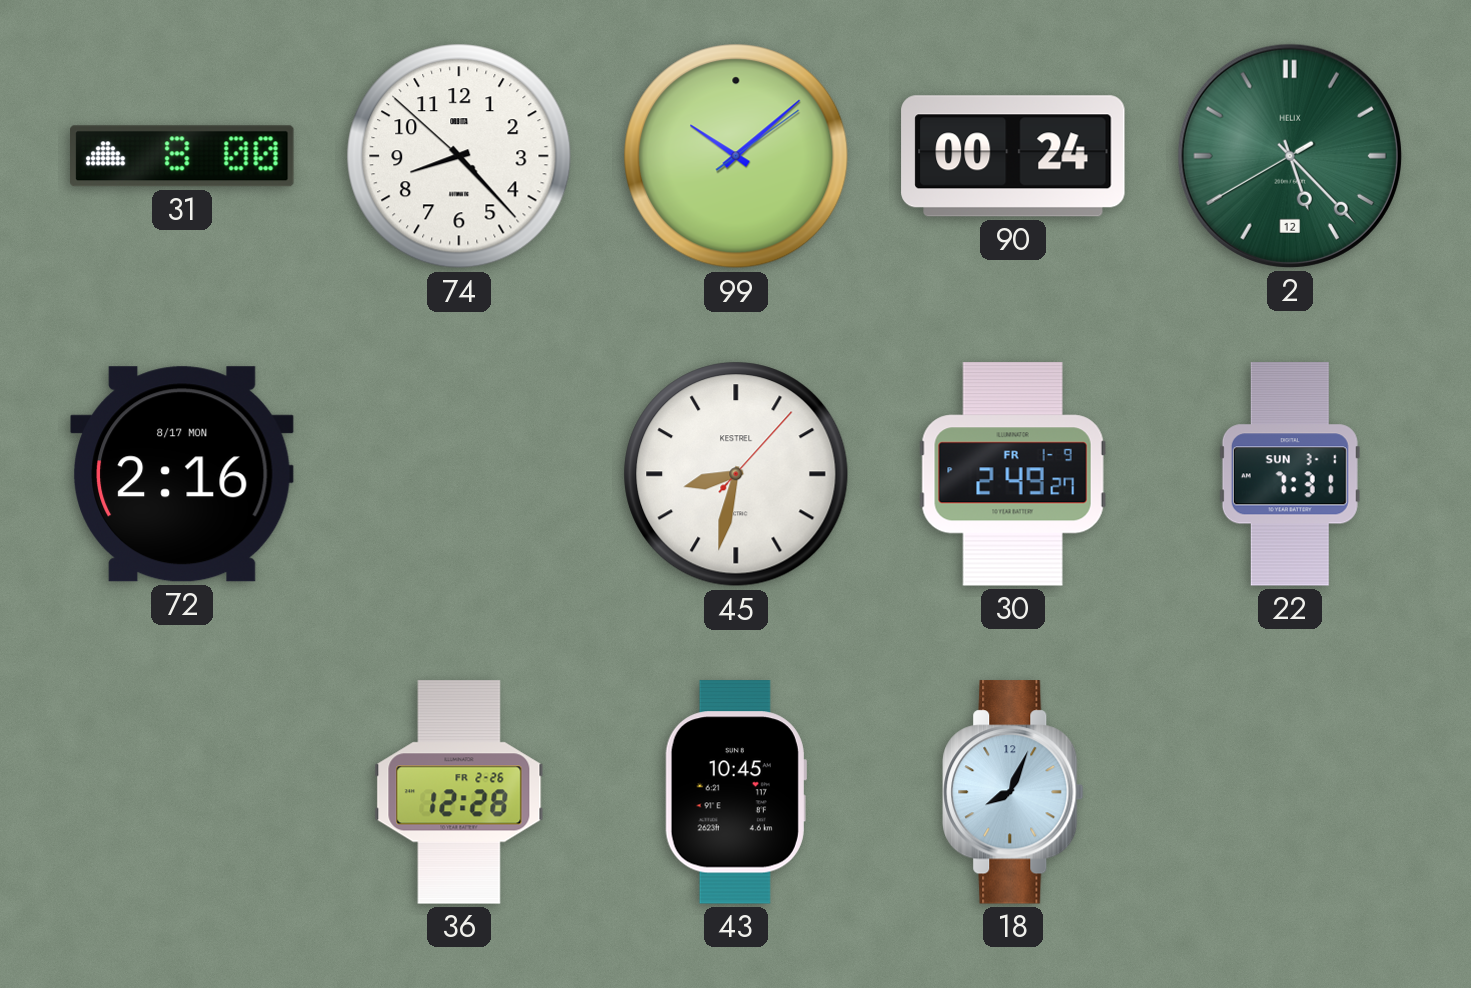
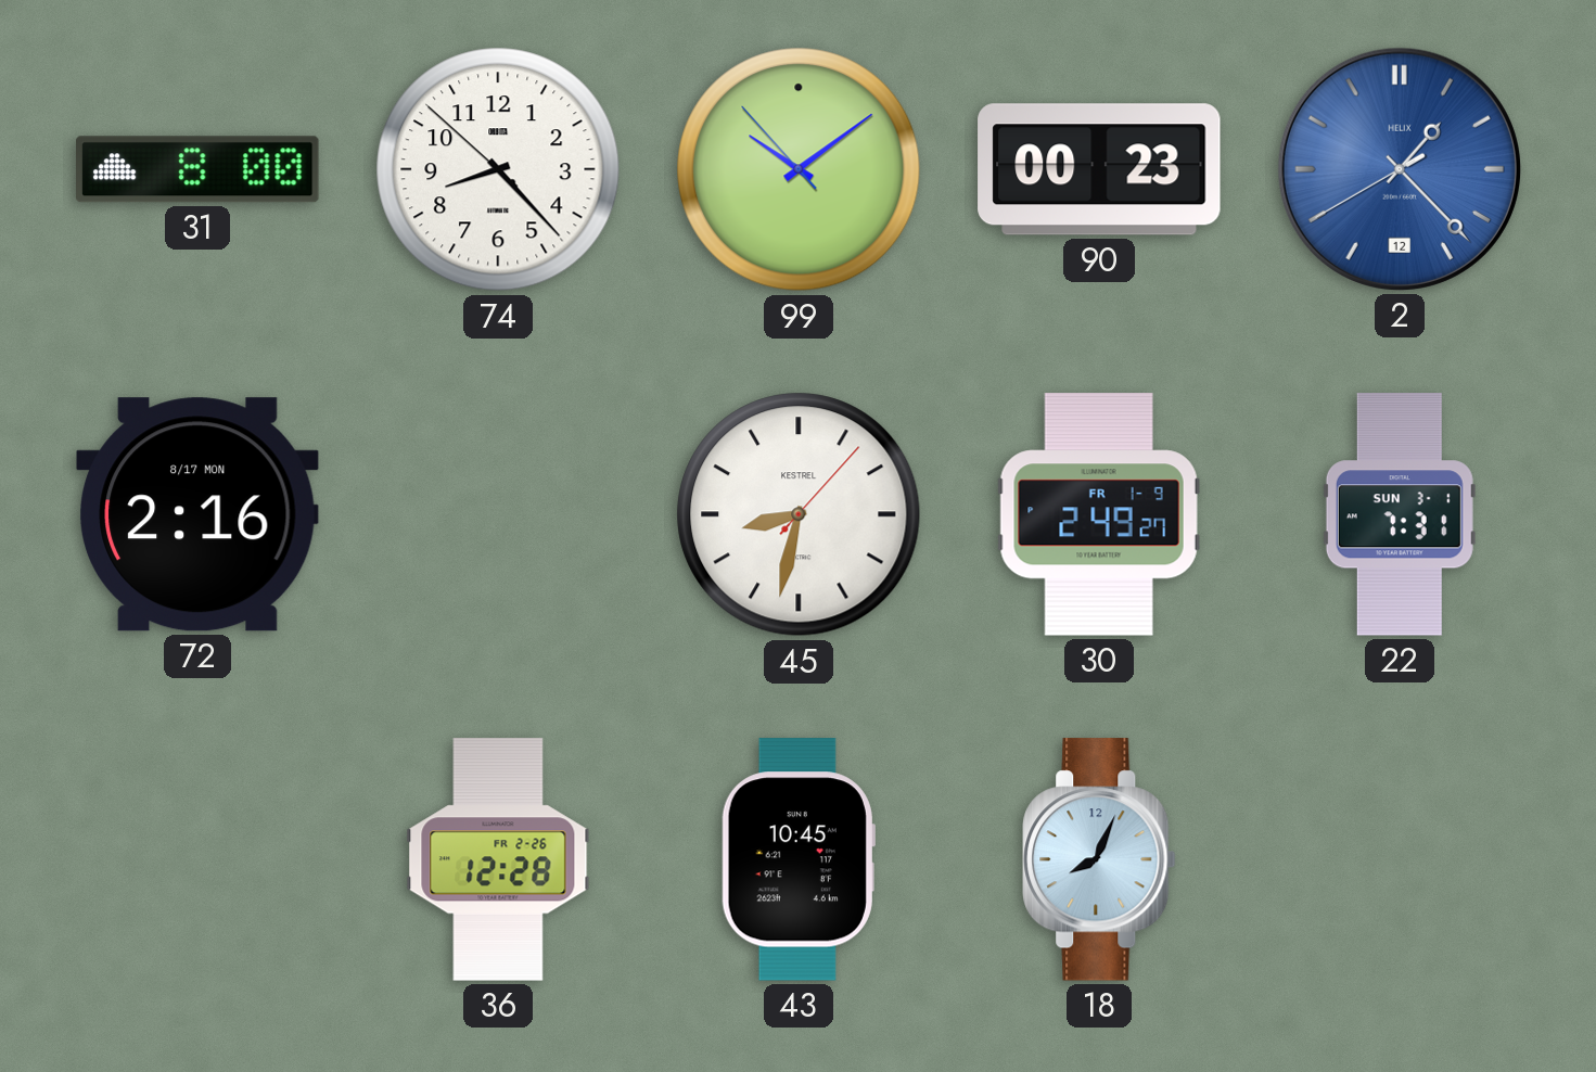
99: 10:08:09 -> 10:08:53 (799, 169)
90: 00:24 -> 00:23 (1099, 169)
2: 5:22 -> 1:22 (1400, 169)
2 dial: green -> blue (1400, 169)
